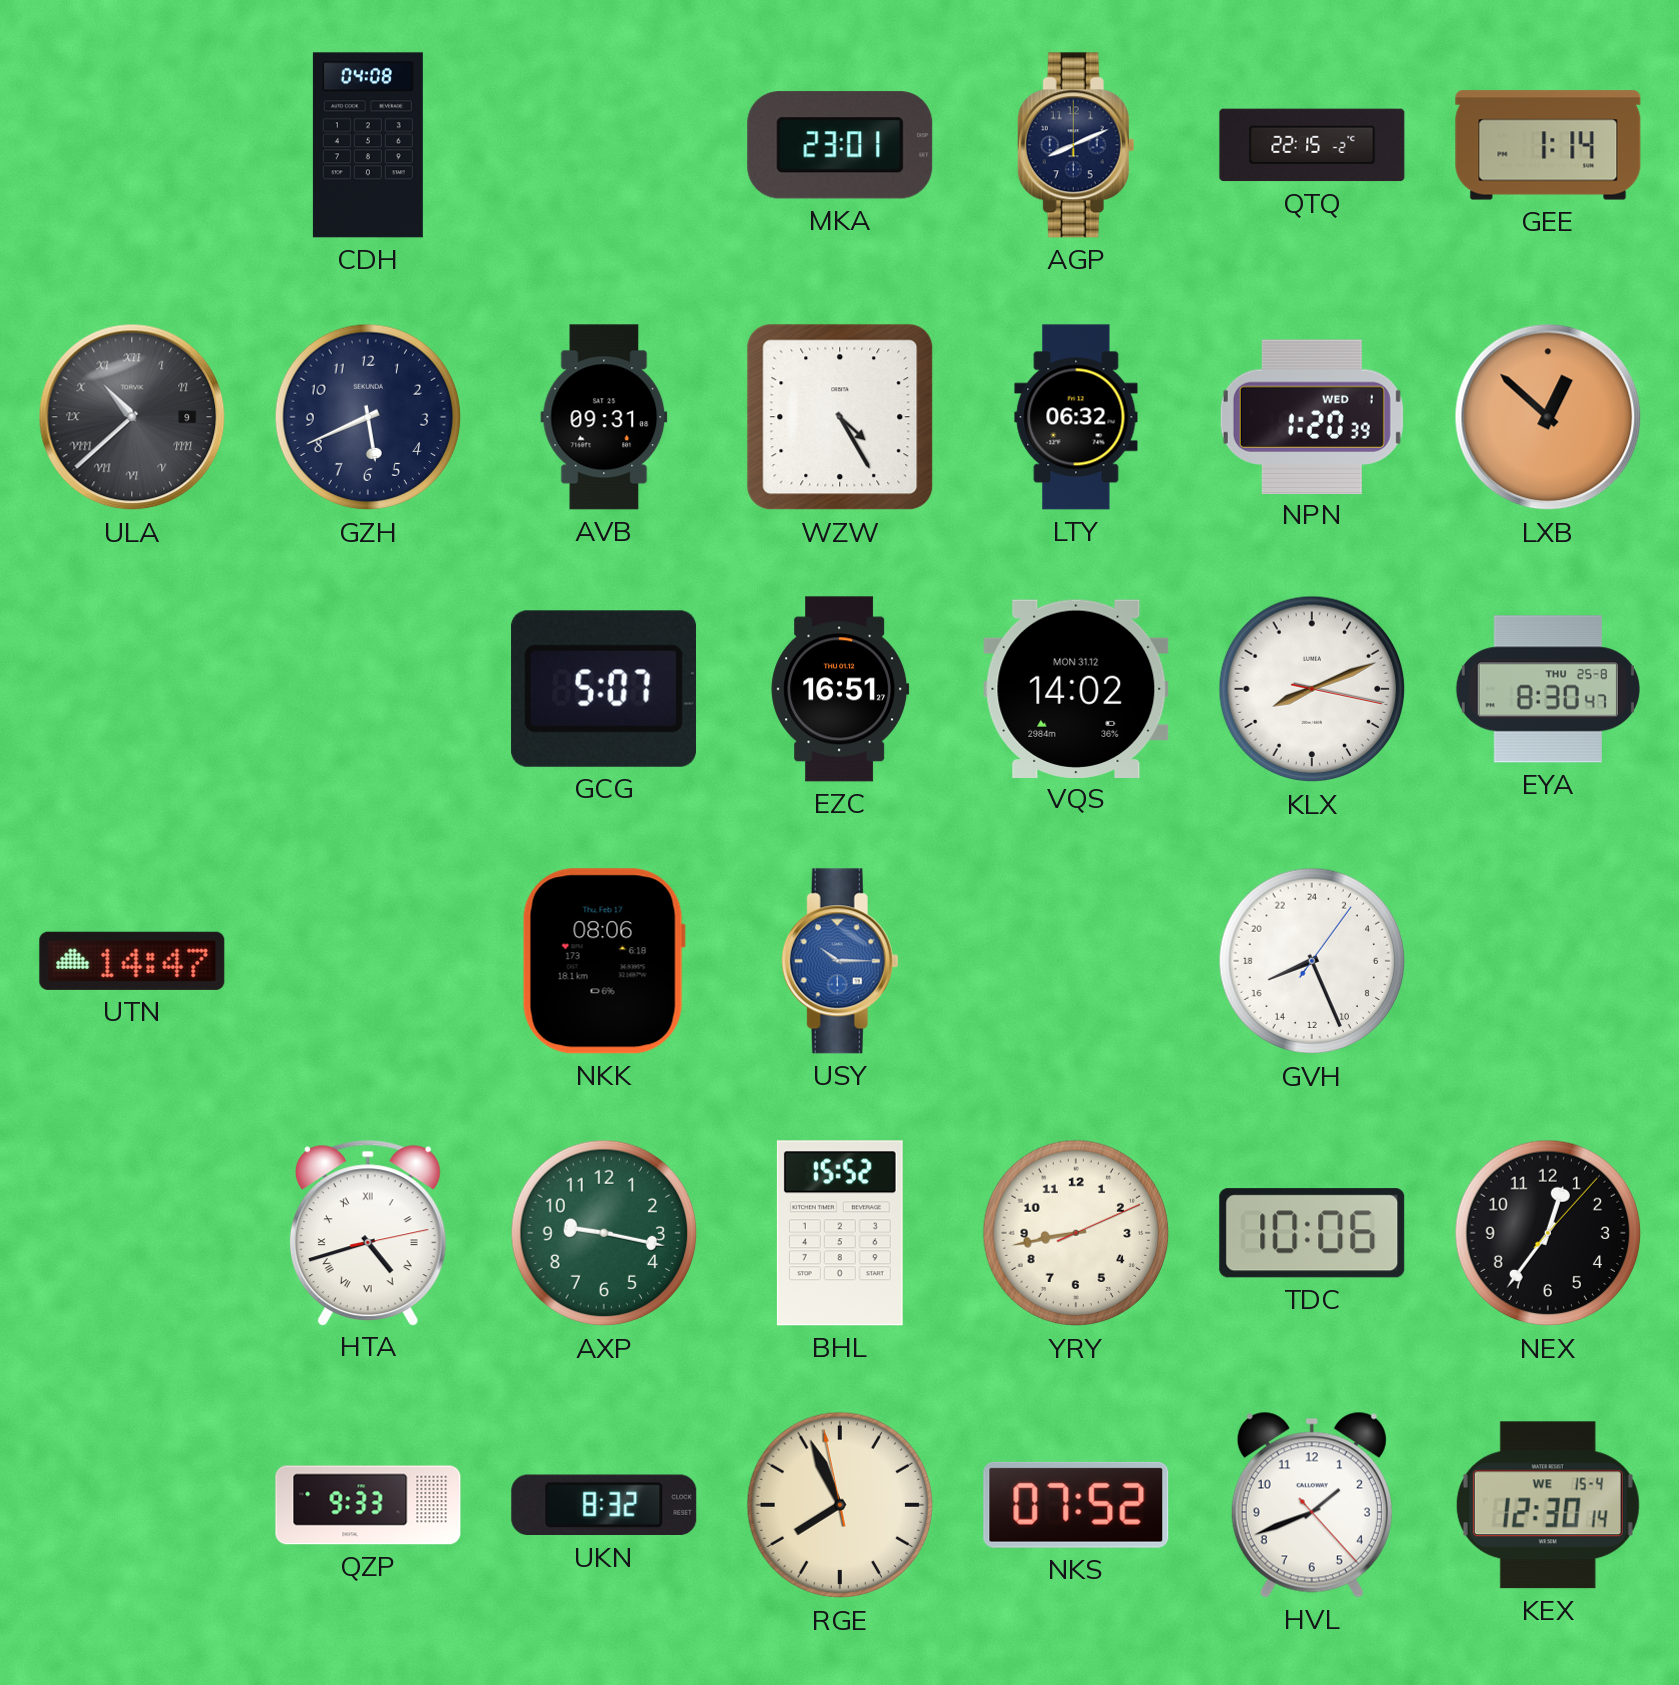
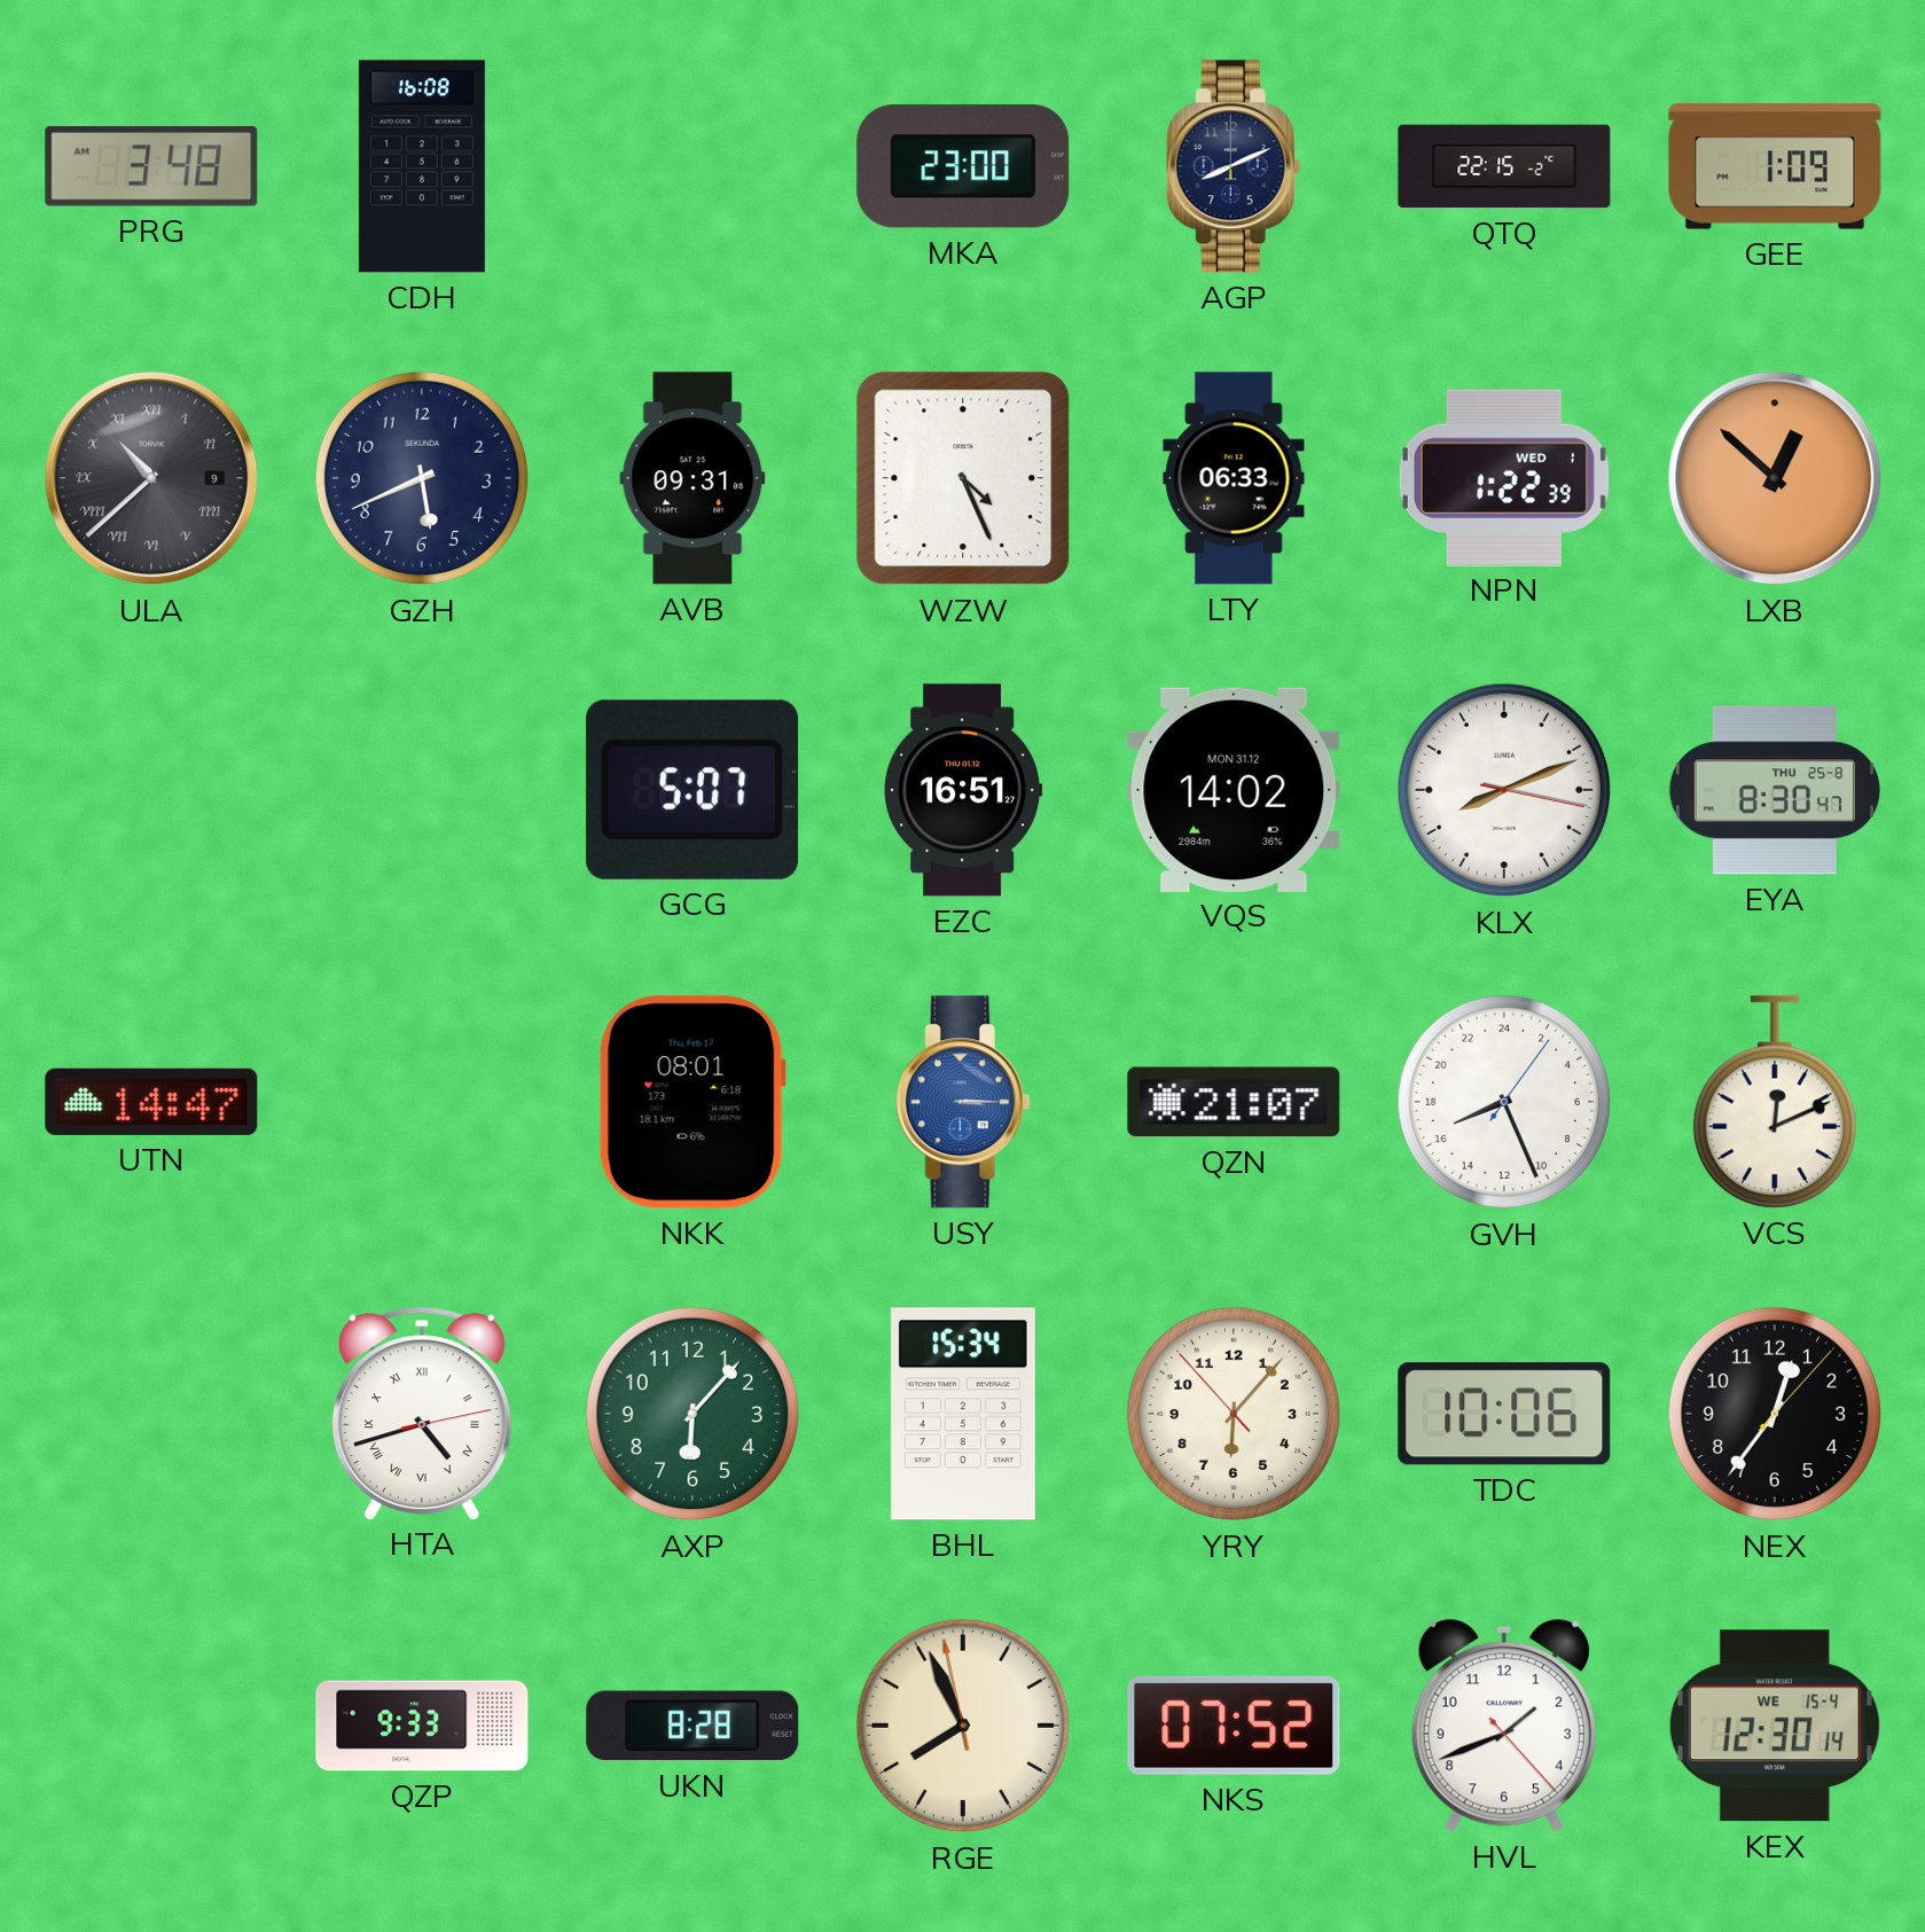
PRG: none -> 3:48 (151, 166)
CDH: 04:08 -> 16:08 (422, 166)
MKA: 23:01 -> 23:00 (963, 166)
GEE: 1:14 -> 1:09 (1775, 166)
WZW: 4:25 -> 4:26 (963, 478)
LTY: 06:32 -> 06:33 (1234, 478)
NPN: 1:20 -> 1:22 (1504, 477)
NKK: 08:06 -> 08:01 (692, 1102)
USY: 10:15 -> 3:15 (963, 1102)
QZN: none -> 21:07 (1234, 1102)
VCS: none -> 12:11 (1774, 1102)
AXP: 9:17 -> 6:07 (692, 1414)
BHL: 15:52 -> 15:34 (963, 1414)
YRY: 8:43 -> 6:06 (1234, 1414)
UKN: 8:32 -> 8:28 (692, 1726)
